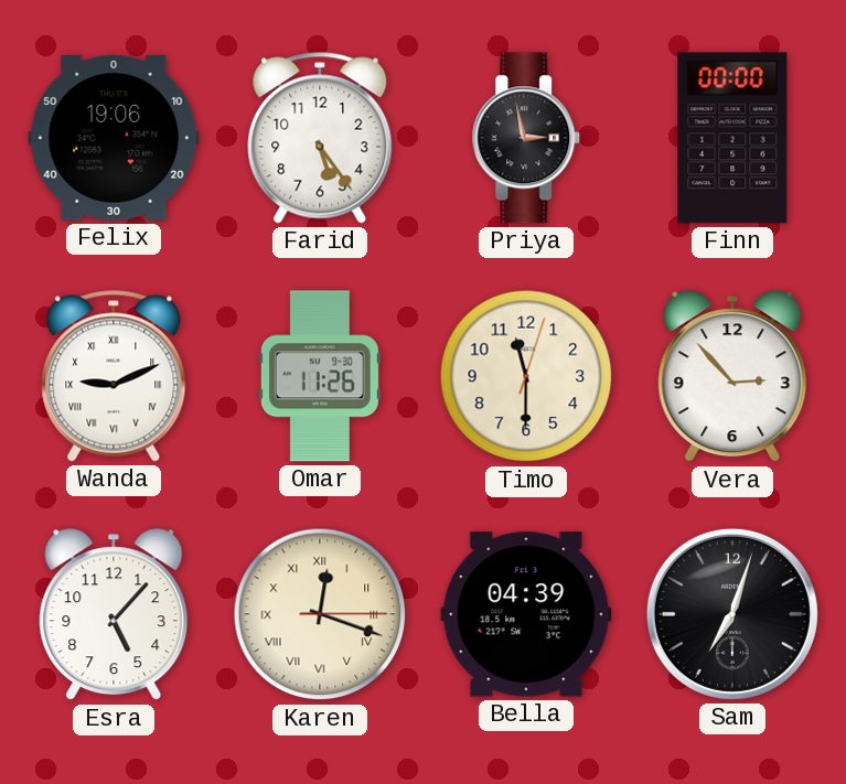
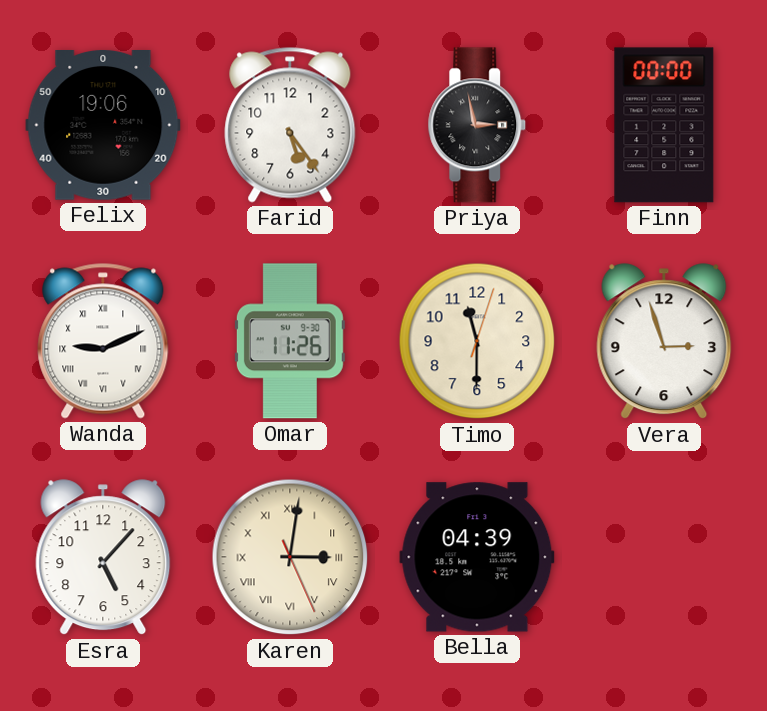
Vera: 2:53 -> 2:57 (664, 342)
Karen: 12:18 -> 3:01 (290, 557)
Sam: 7:03 -> none (732, 614)
